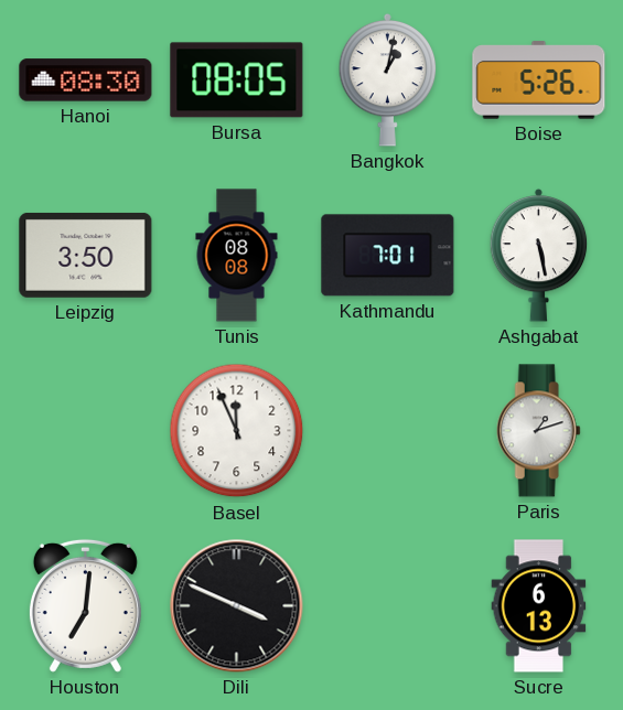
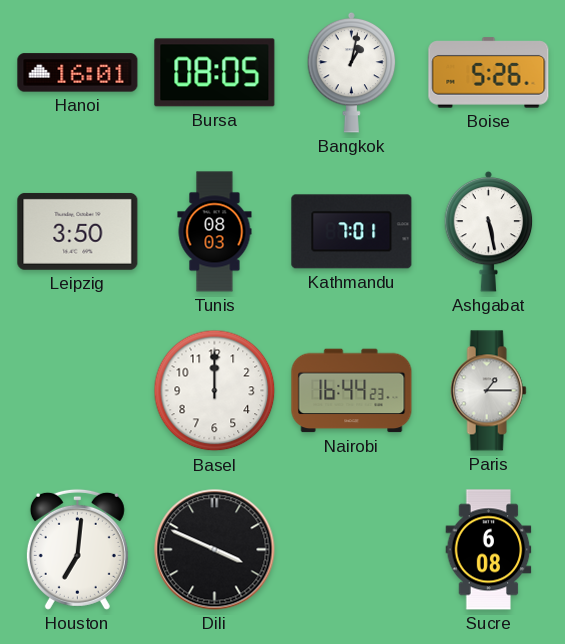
Hanoi: 08:30 -> 16:01 (78, 73)
Tunis: 08:08 -> 08:03 (215, 232)
Basel: 11:56 -> 12:00 (215, 391)
Nairobi: none -> 16:44 (352, 391)
Paris: 1:12 -> 1:15 (488, 391)
Sucre: 6:13 -> 6:08 (489, 550)
